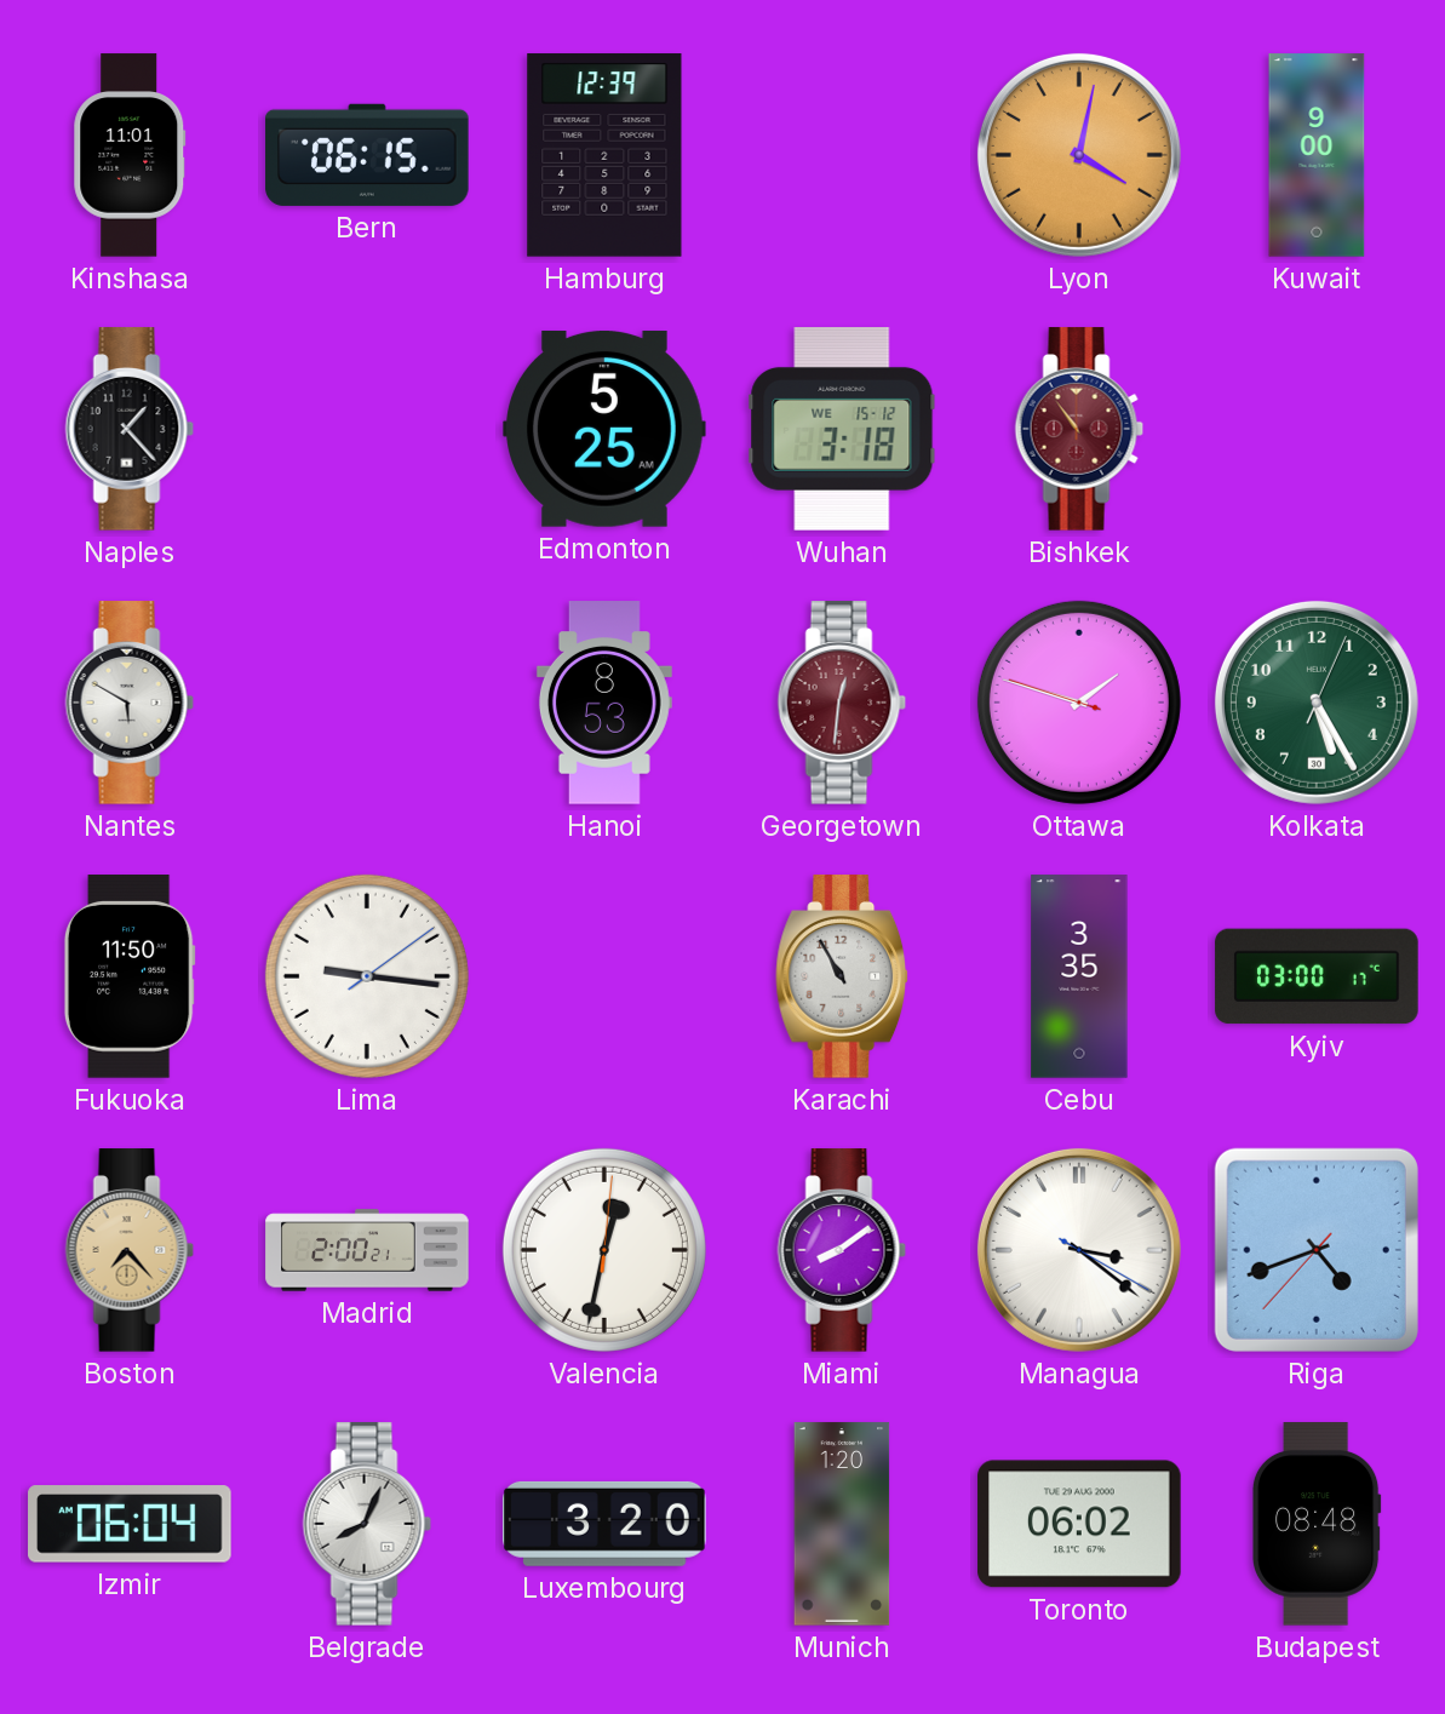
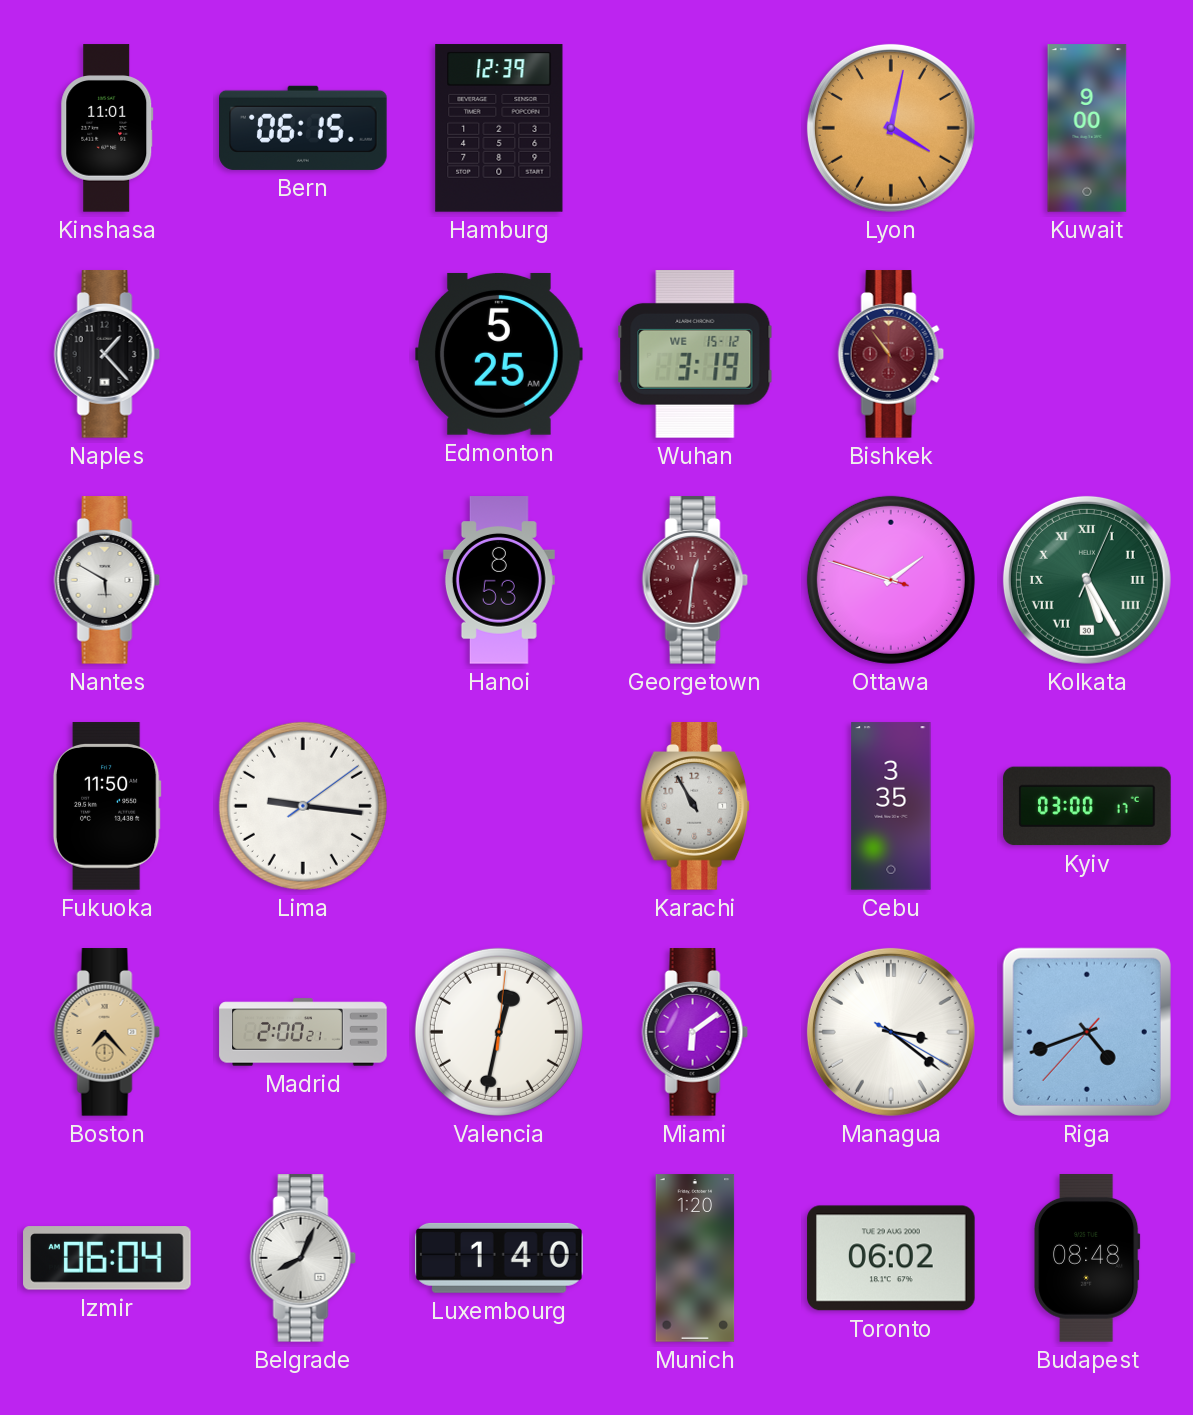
Wuhan: 3:18 -> 3:19 (695, 354)
Kolkata numerals: Arabic -> Roman (1087, 580)
Miami: 8:09 -> 6:09 (695, 1032)
Luxembourg: 3:20 -> 1:40 (499, 1258)
